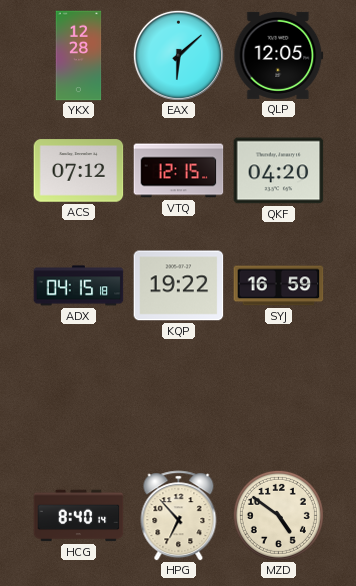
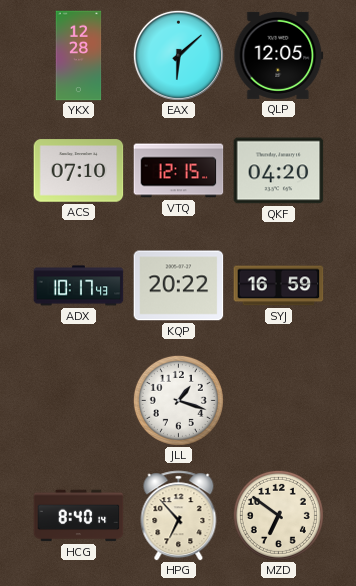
ACS: 07:12 -> 07:10 (79, 171)
ADX: 04:15 -> 10:17 (79, 286)
KQP: 19:22 -> 20:22 (179, 286)
JLL: none -> 1:18 (178, 400)
MZD: 4:51 -> 6:51 (278, 515)
